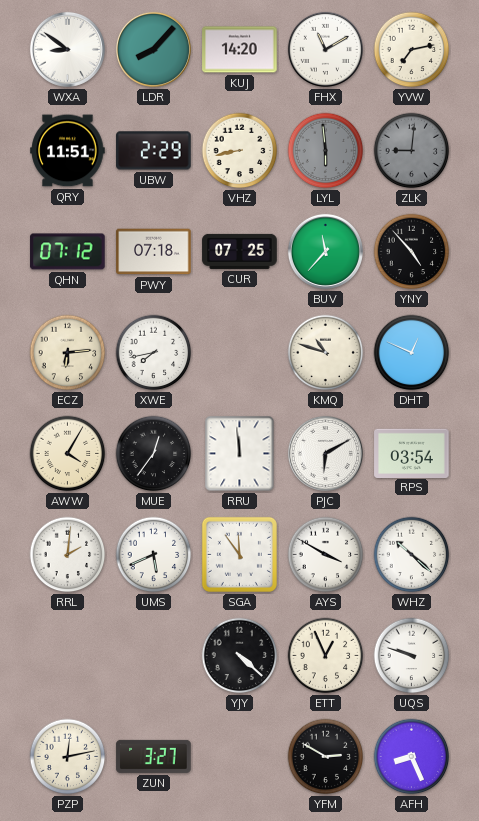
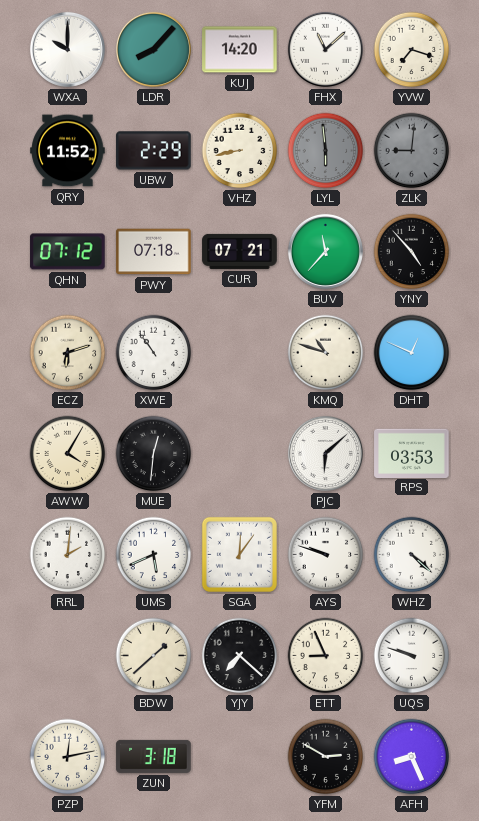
WXA: 8:51 -> 10:00 (67, 49)
FHX: 11:10 -> 11:08 (325, 49)
YVW: 7:13 -> 7:18 (412, 50)
QRY: 11:51 -> 11:52 (68, 151)
CUR: 07:25 -> 07:21 (240, 251)
ECZ: 6:14 -> 6:12 (68, 353)
XWE: 7:43 -> 10:54 (154, 353)
MUE: 12:36 -> 12:31 (154, 454)
RRU: 11:59 -> none (240, 454)
PJC: 6:10 -> 6:08 (325, 453)
RPS: 03:54 -> 03:53 (412, 453)
SGA: 11:54 -> 12:06 (239, 554)
AYS: 3:50 -> 9:48 (326, 555)
WHZ: 10:22 -> 4:22 (412, 555)
BDW: none -> 1:38 (154, 656)
YJY: 4:22 -> 7:22 (240, 656)
ETT: 12:56 -> 8:56 (326, 656)
ZUN: 3:27 -> 3:18 (154, 756)
